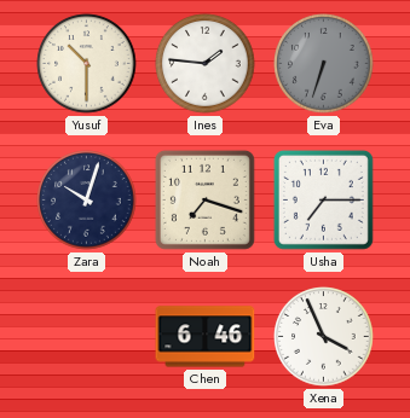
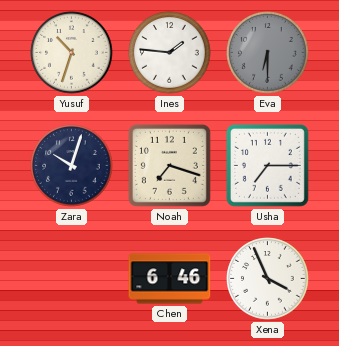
Yusuf: 10:30 -> 10:33 (72, 53)
Eva: 6:33 -> 6:30 (268, 53)
